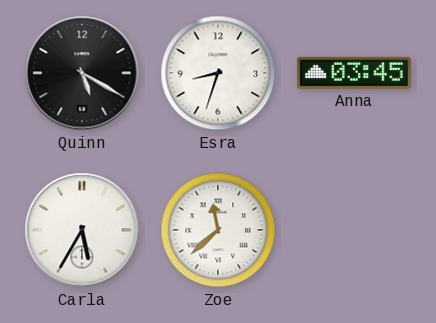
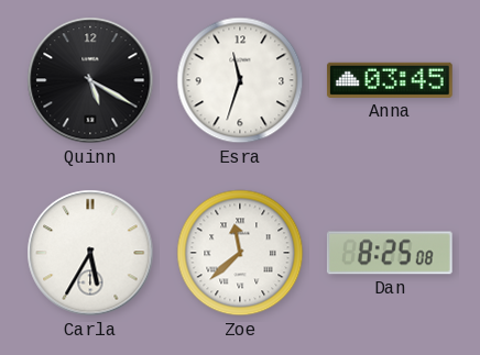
Esra: 8:33 -> 11:33 (240, 80)
Dan: none -> 8:25 (390, 253)
